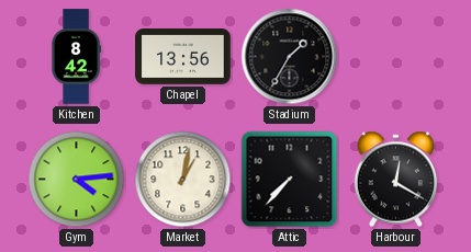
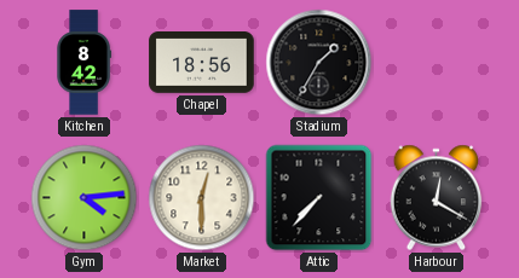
Chapel: 13:56 -> 18:56 (202, 63)
Market: 1:02 -> 12:30 (202, 198)
